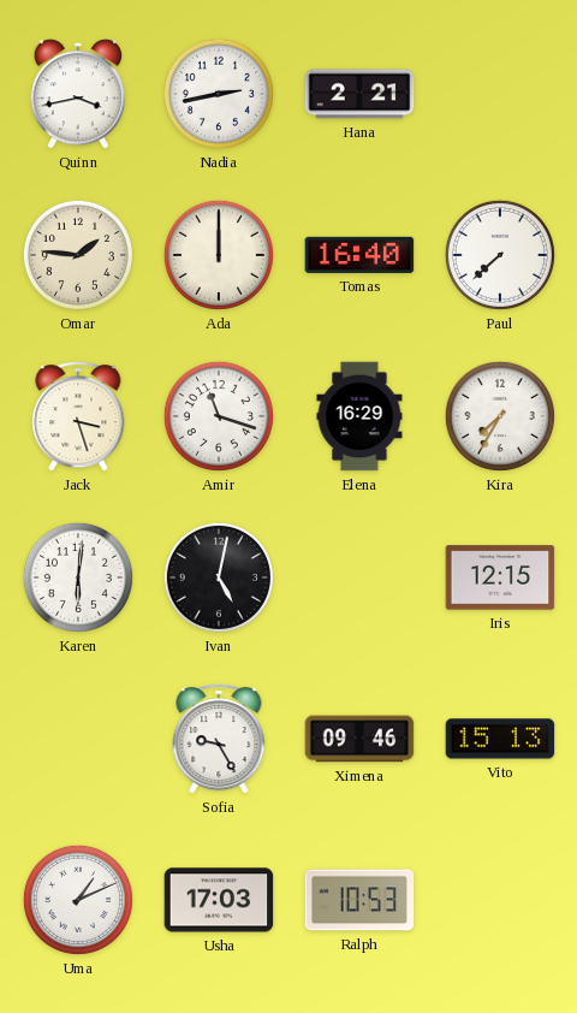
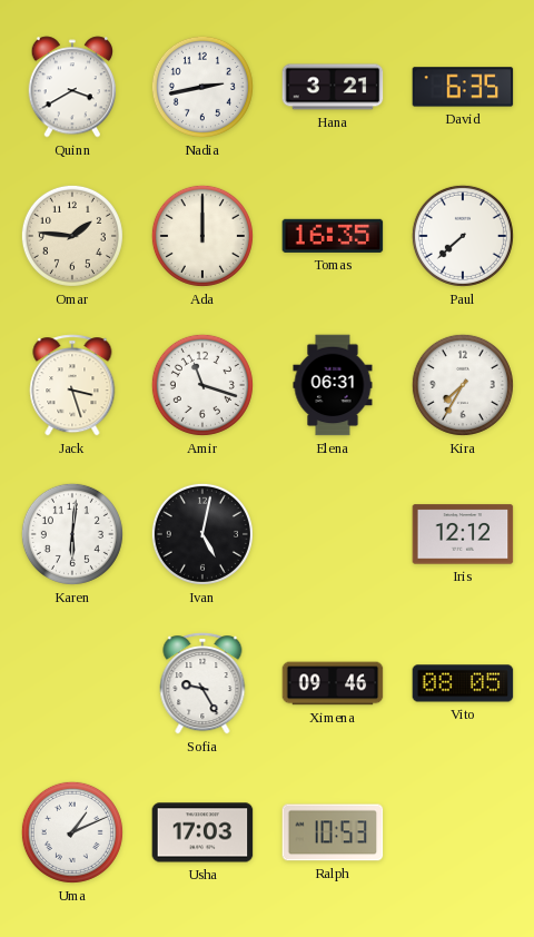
Quinn: 3:43 -> 3:40 (72, 87)
Hana: 2:21 -> 3:21 (333, 87)
David: none -> 6:35 (463, 87)
Tomas: 16:40 -> 16:35 (333, 236)
Elena: 16:29 -> 06:31 (333, 385)
Iris: 12:15 -> 12:12 (463, 534)
Vito: 15:13 -> 08:05 (463, 683)
